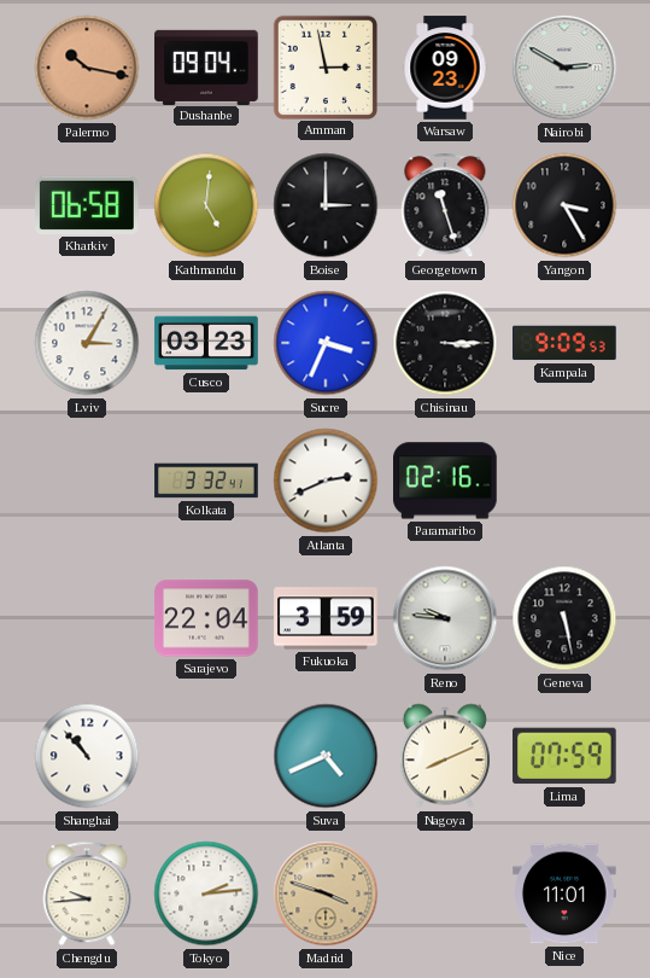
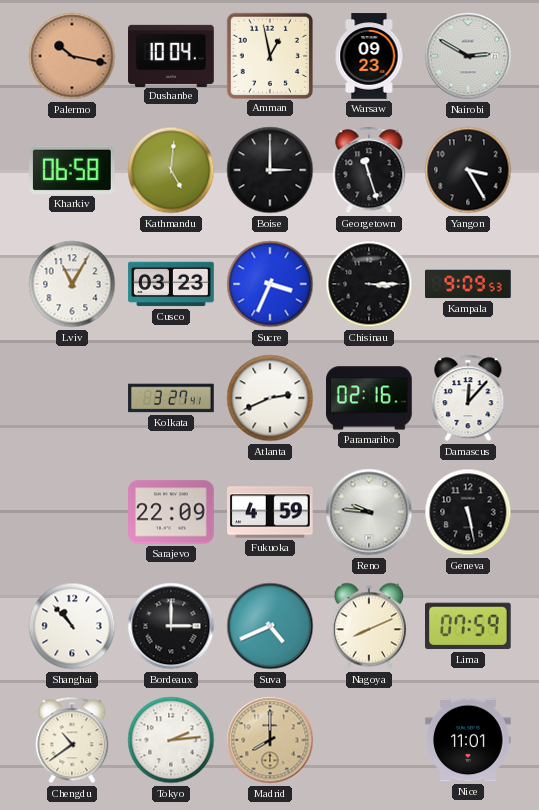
Dushanbe: 09:04 -> 10:04 (171, 55)
Amman: 2:58 -> 12:58 (269, 55)
Lviv: 3:05 -> 11:05 (72, 284)
Kolkata: 3:32 -> 3:27 (171, 398)
Damascus: none -> 12:07 (468, 398)
Sarajevo: 22:04 -> 22:09 (171, 512)
Fukuoka: 3:59 -> 4:59 (270, 512)
Bordeaux: none -> 3:00 (171, 626)
Chengdu: 9:44 -> 10:39 (72, 740)
Madrid: 3:48 -> 8:00 (270, 740)
